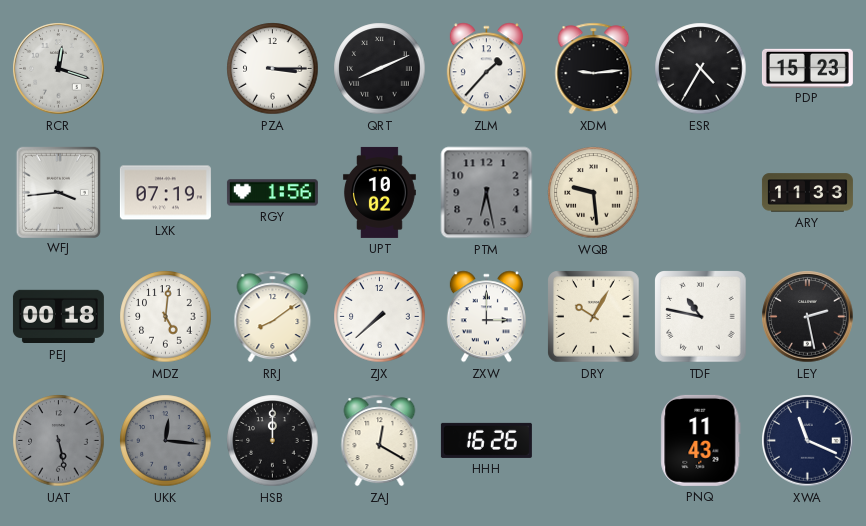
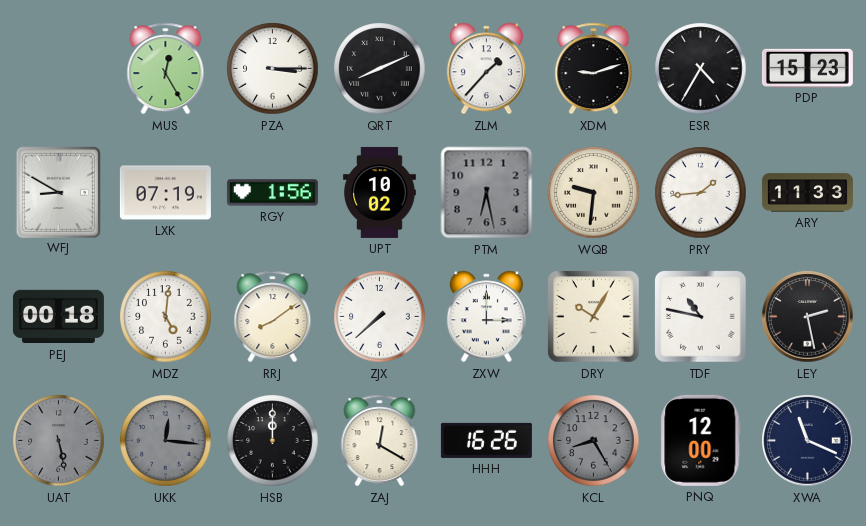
RCR: 12:18 -> none (59, 69)
MUS: none -> 12:25 (166, 69)
XDM: 9:14 -> 9:12 (594, 69)
WFJ: 3:44 -> 8:50 (58, 192)
WQB: 9:29 -> 9:31 (594, 193)
PRY: none -> 1:44 (701, 193)
KCL: none -> 8:25 (594, 441)
PNQ: 11:43 -> 12:00 (701, 440)
